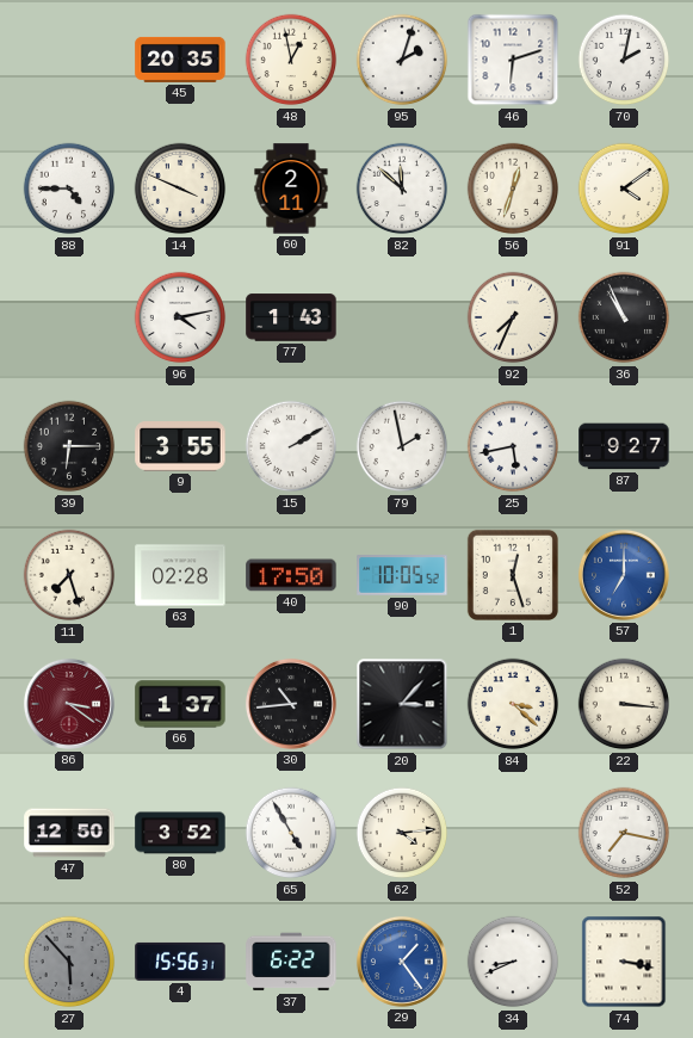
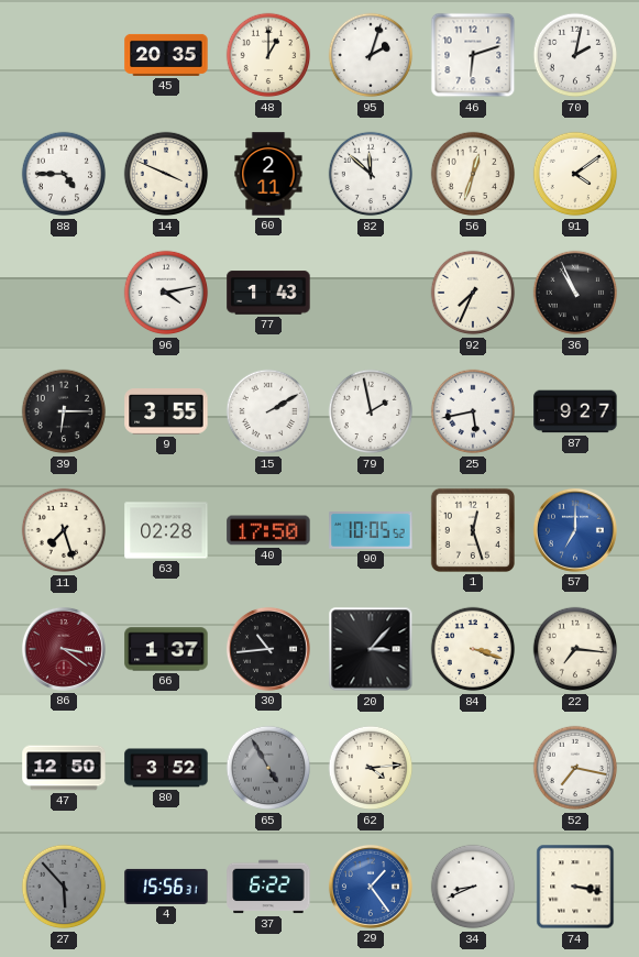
48: 12:58 -> 1:00 (268, 55)
84: 3:22 -> 3:18 (473, 649)
22: 3:16 -> 7:16 (575, 649)
65 dial: white -> grey (268, 768)
